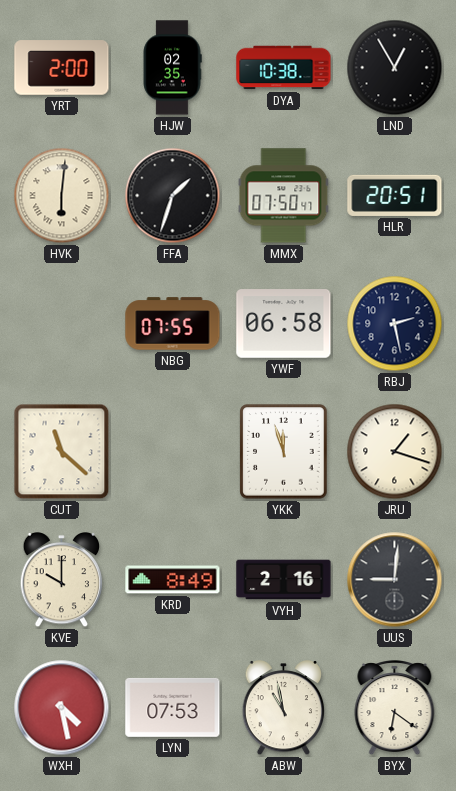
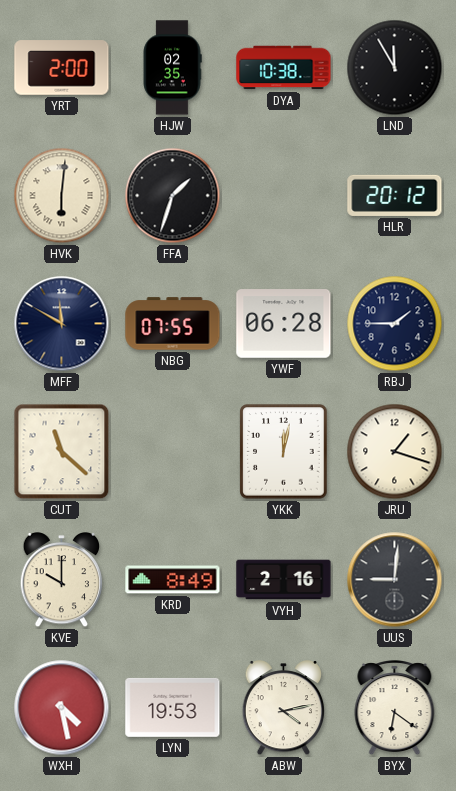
LND: 12:55 -> 11:55 (395, 68)
MMX: 07:50 -> none (284, 196)
HLR: 20:51 -> 20:12 (395, 195)
MFF: none -> 11:50 (62, 324)
YWF: 06:58 -> 06:28 (284, 324)
RBJ: 2:28 -> 1:45 (395, 324)
YKK: 11:57 -> 12:02 (284, 452)
LYN: 07:53 -> 19:53 (173, 707)
ABW: 10:58 -> 4:13 (284, 708)
